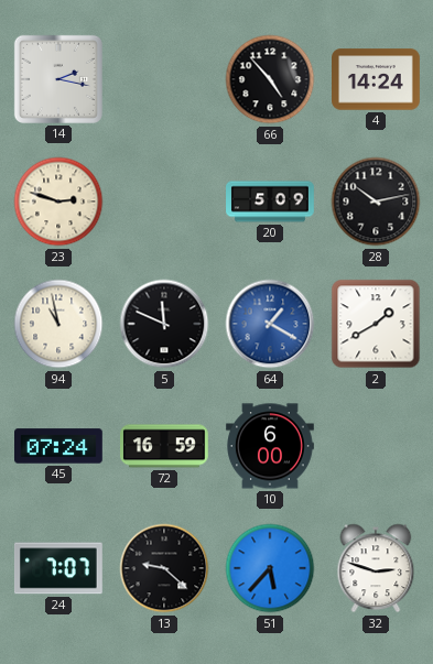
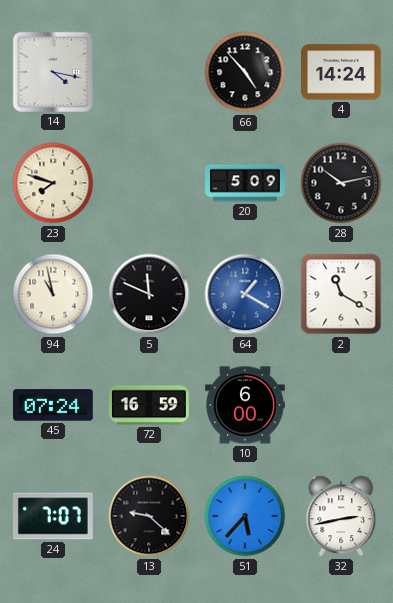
14: 2:17 -> 4:17 (53, 72)
23: 2:48 -> 7:48 (53, 183)
2: 1:40 -> 11:20 (341, 294)
32: 2:48 -> 2:43 (341, 516)
